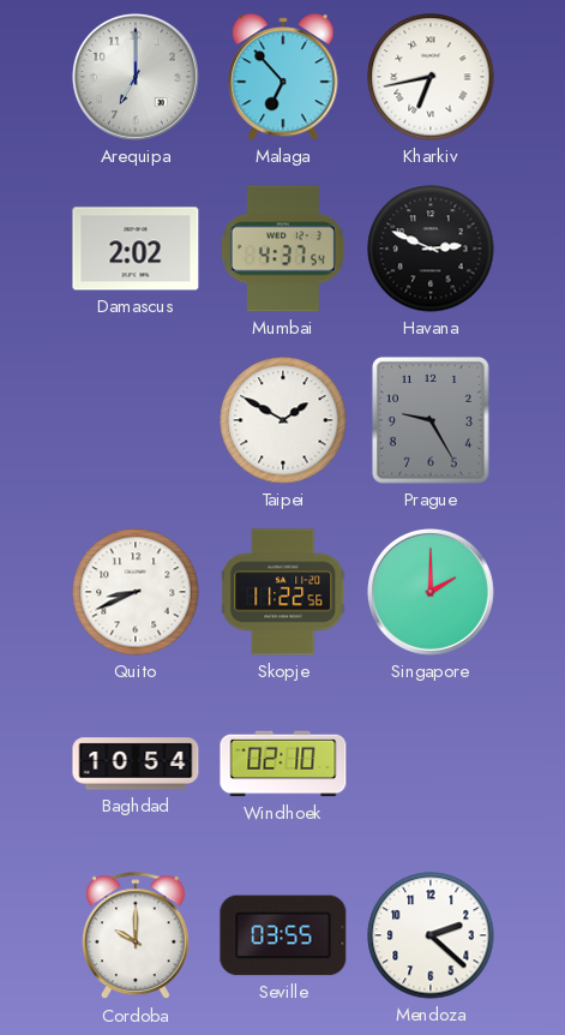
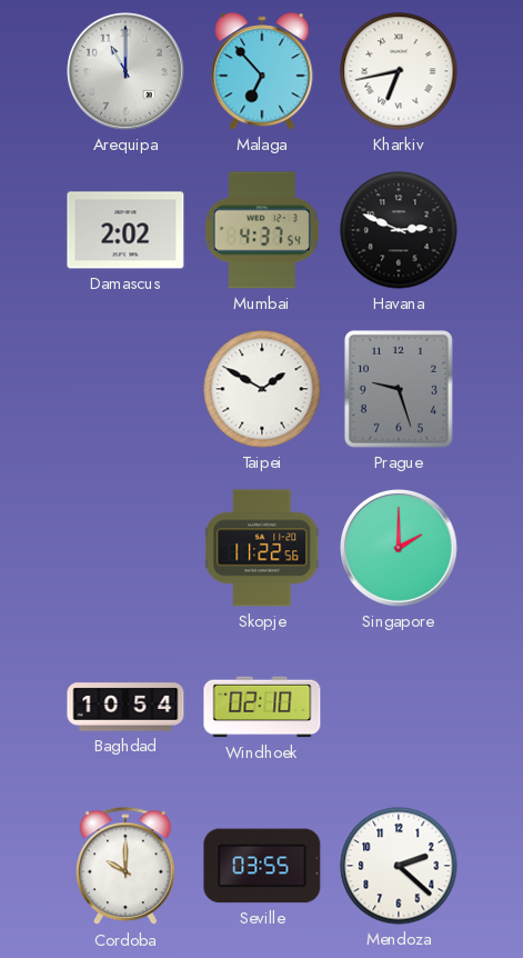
Arequipa: 7:00 -> 11:00 (125, 71)
Prague: 9:25 -> 9:27 (399, 389)
Quito: 8:41 -> none (136, 592)
